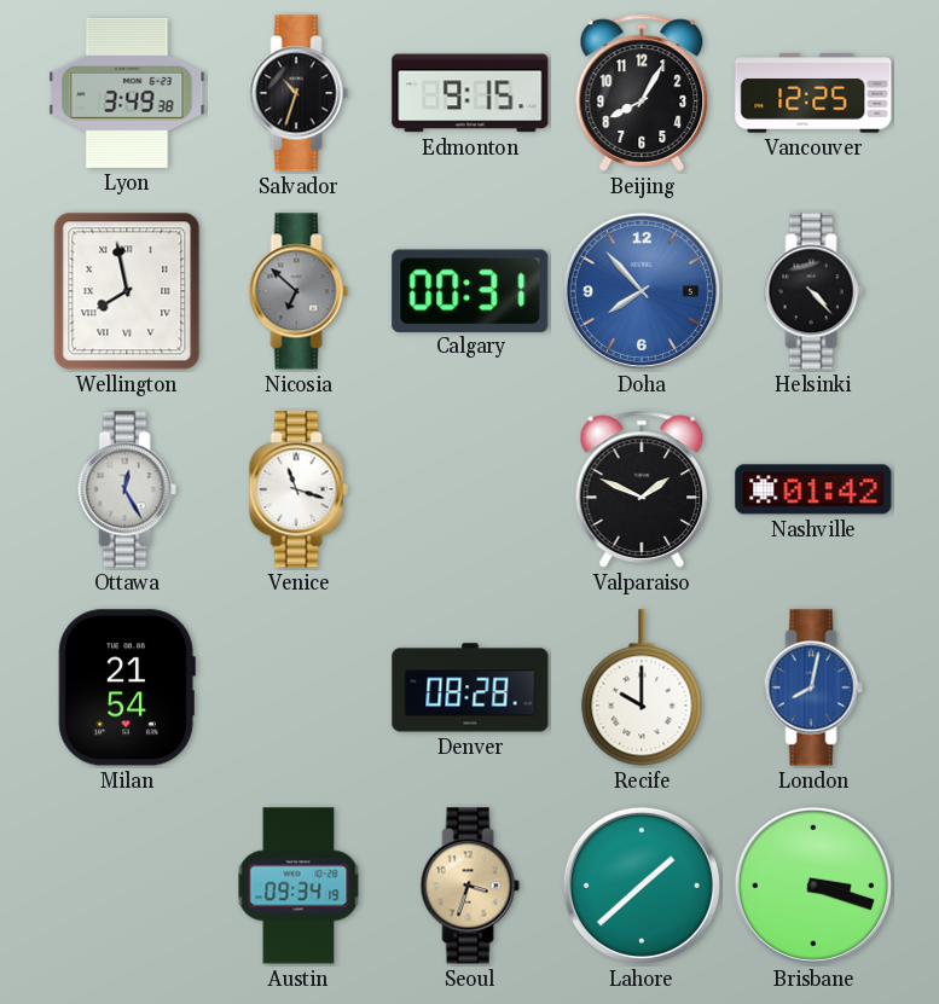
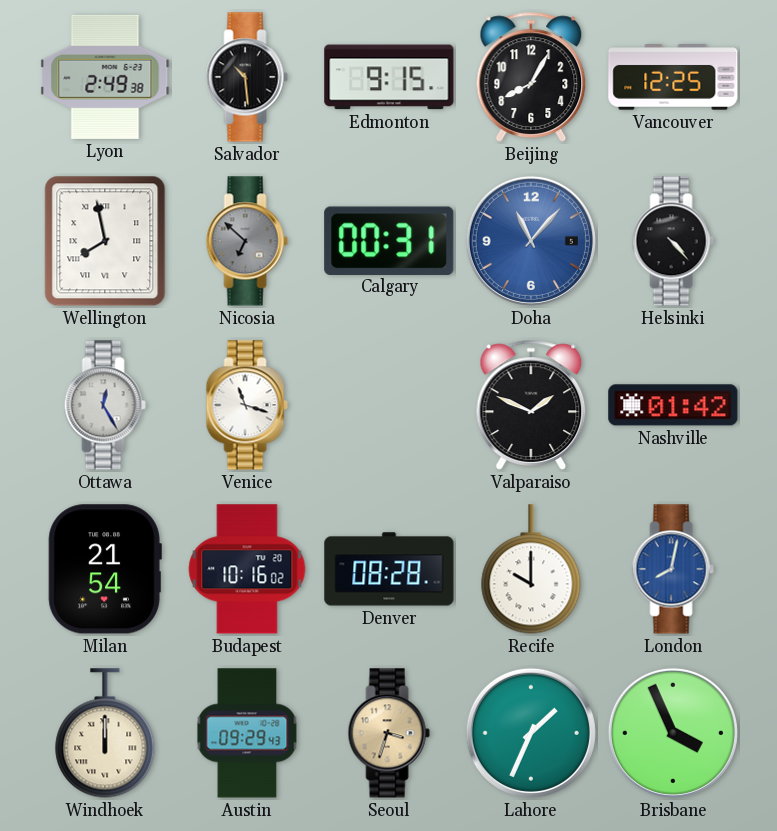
Lyon: 3:49 -> 2:49 (105, 77)
Salvador: 10:33 -> 10:29 (247, 77)
Doha: 7:53 -> 11:07 (531, 241)
Budapest: none -> 10:16 (247, 569)
Windhoek: none -> 12:00 (105, 733)
Austin: 09:34 -> 09:29 (247, 733)
Lahore: 1:38 -> 1:34 (531, 733)
Brisbane: 3:18 -> 3:56 (673, 733)
